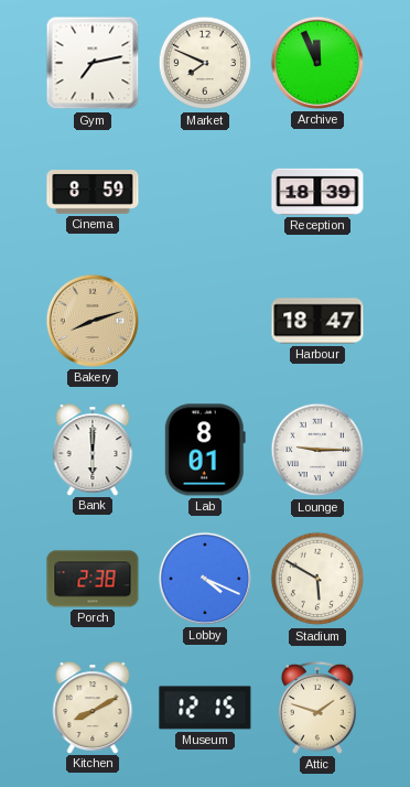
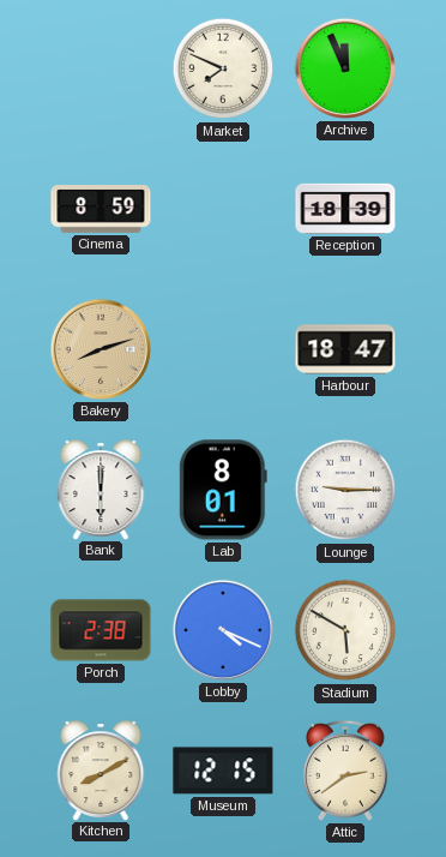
Gym: 7:13 -> none (93, 63)
Attic: 1:48 -> 2:39 (345, 771)
